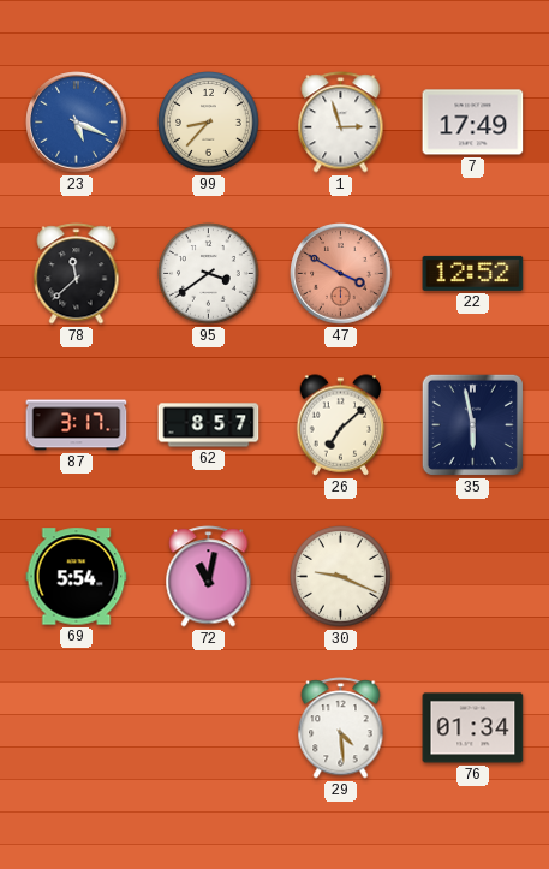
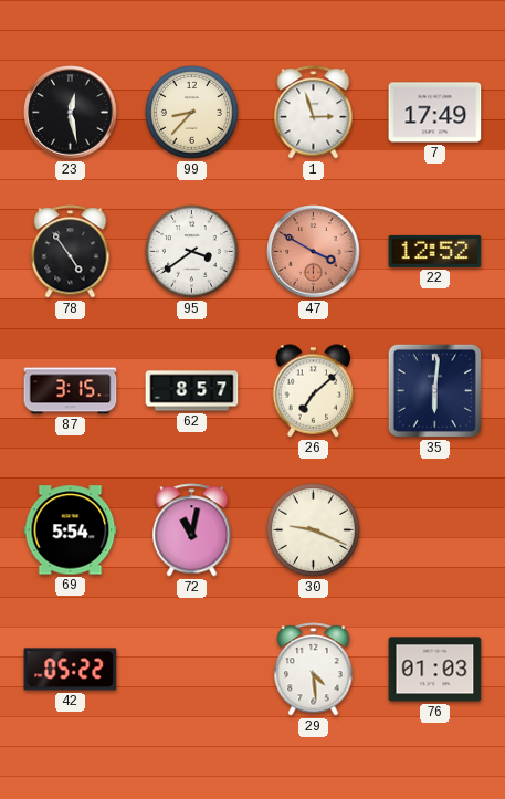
23: 5:19 -> 12:28 (71, 113)
23 dial: blue -> black (71, 113)
78: 11:38 -> 4:54 (71, 252)
87: 3:17 -> 3:15 (71, 391)
35: 5:58 -> 6:01 (434, 390)
42: none -> 05:22 (71, 670)
76: 01:34 -> 01:03 (435, 670)
